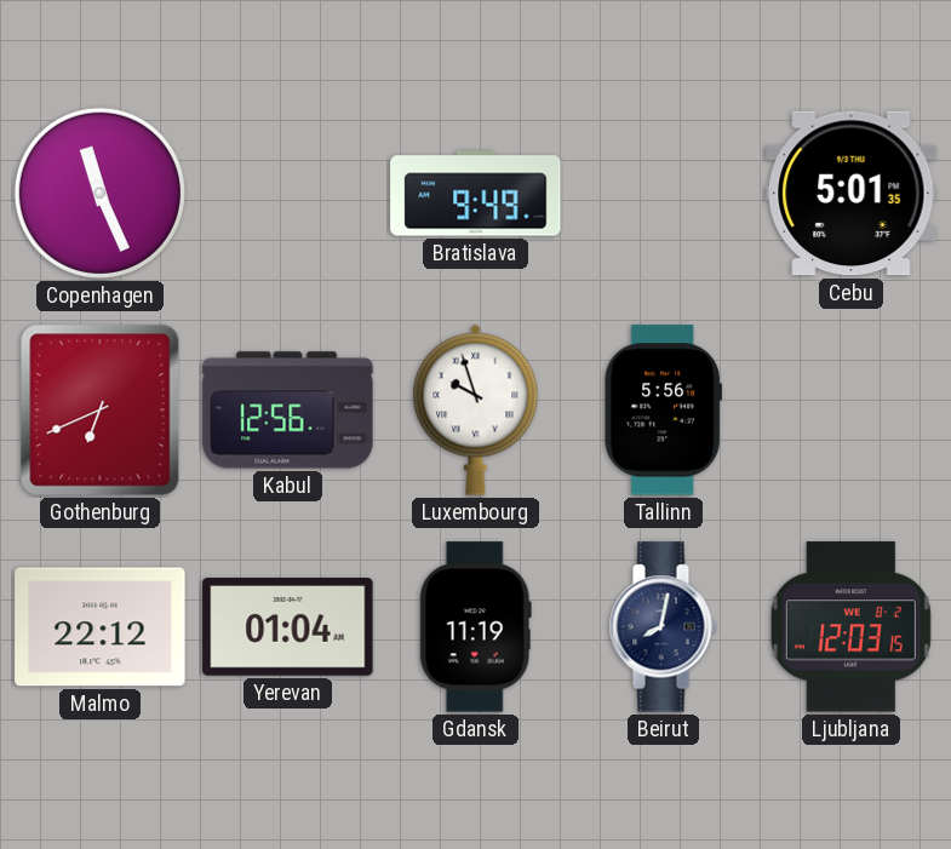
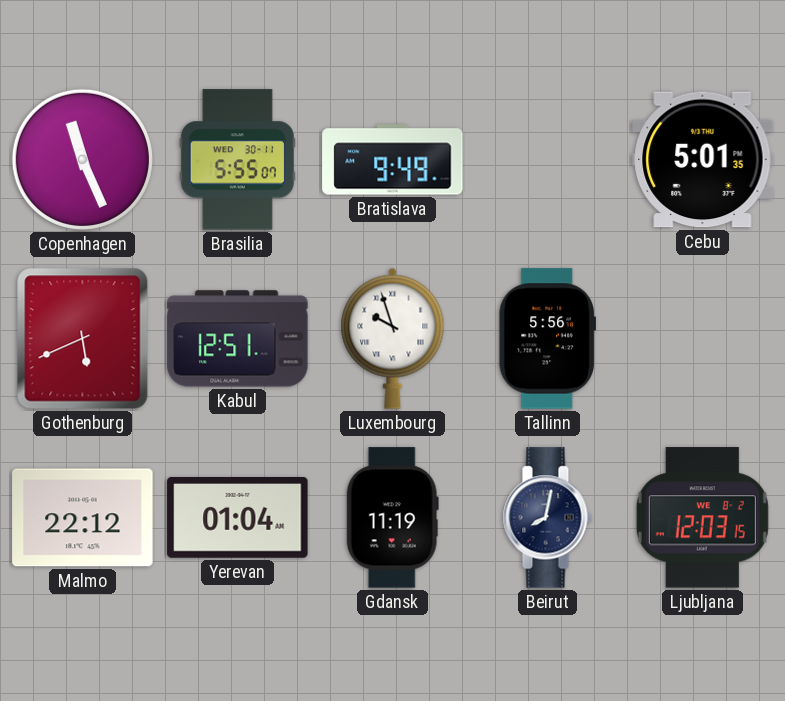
Brasilia: none -> 5:55 (237, 160)
Gothenburg: 6:41 -> 5:41 (83, 339)
Kabul: 12:56 -> 12:51 (238, 339)
